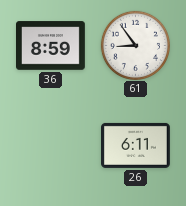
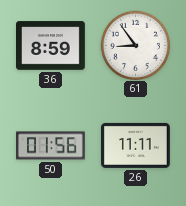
50: none -> 01:56 (51, 146)
26: 6:11 -> 11:11 (136, 145)
